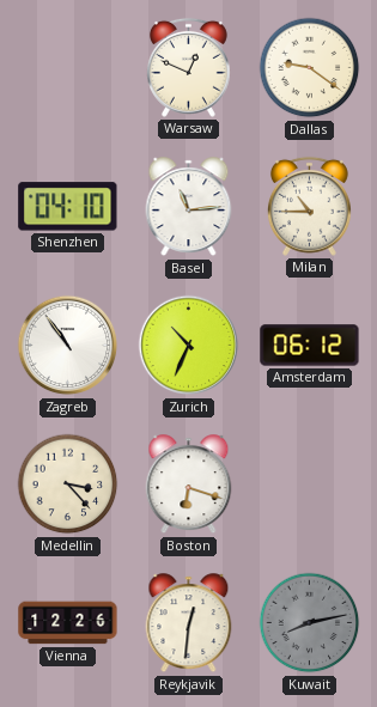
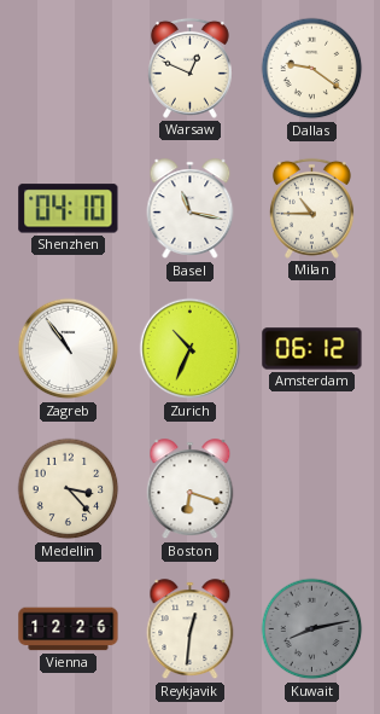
Basel: 11:14 -> 11:17 (191, 209)
